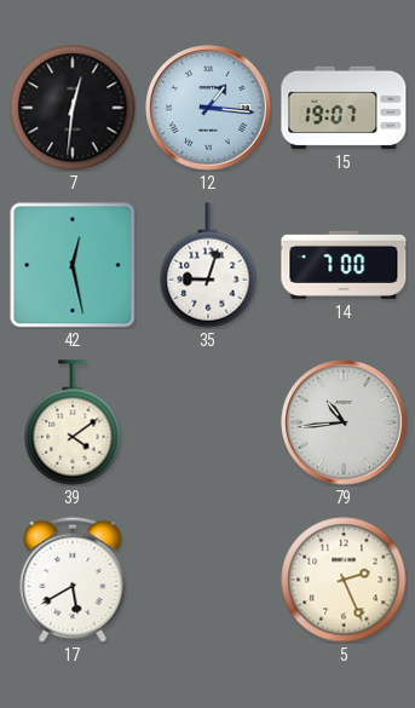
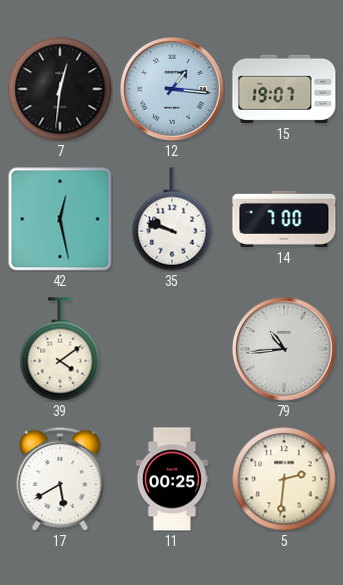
35: 9:03 -> 9:48 (172, 219)
11: none -> 00:25 (172, 479)
5: 2:26 -> 2:31 (284, 479)
